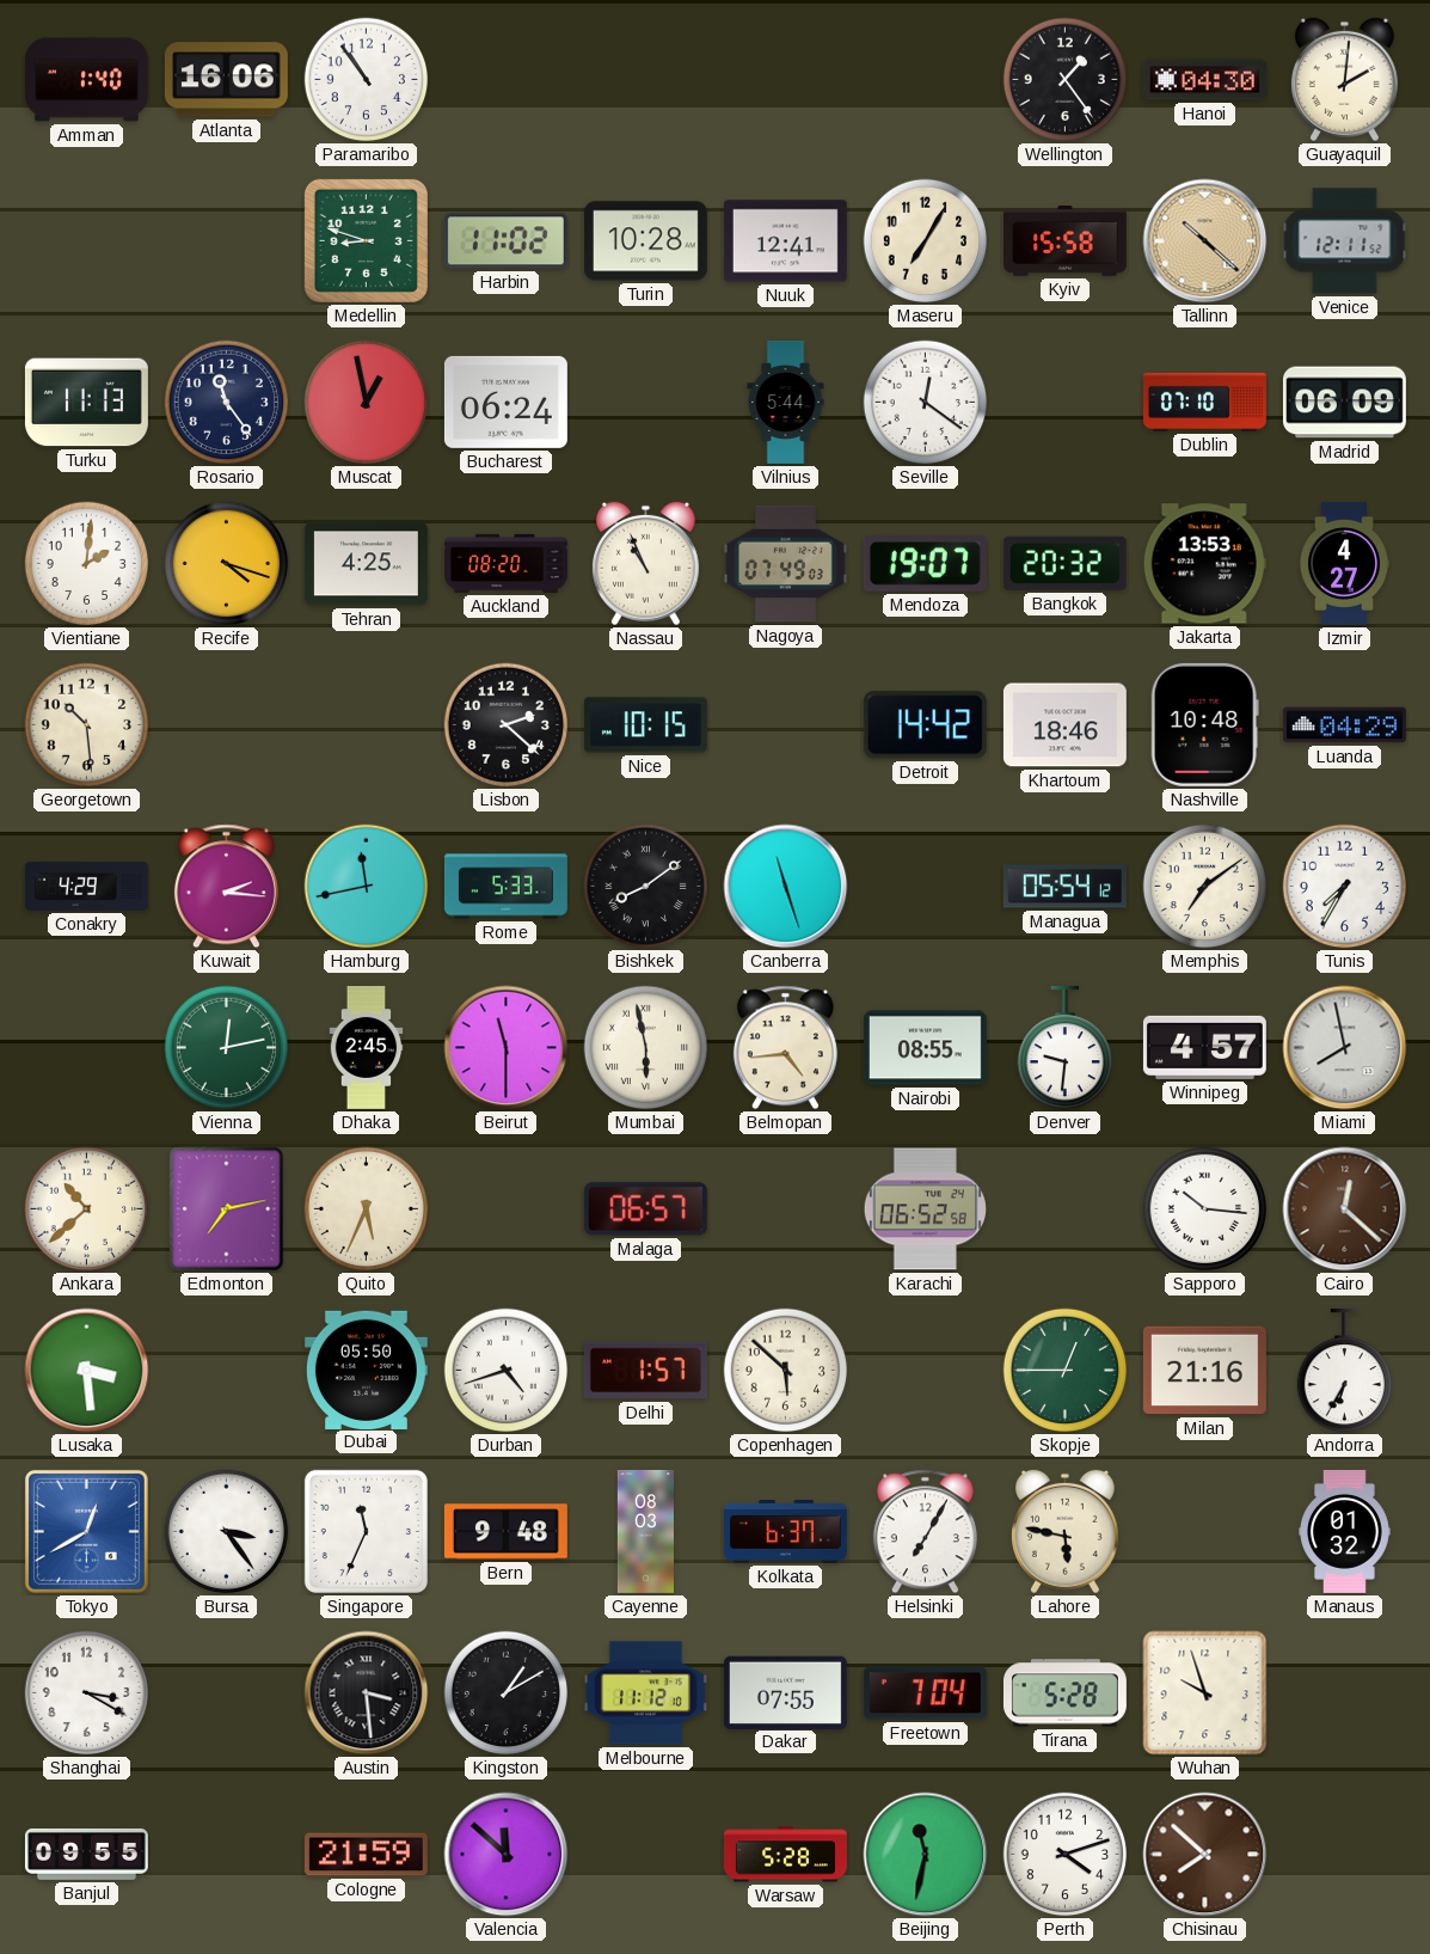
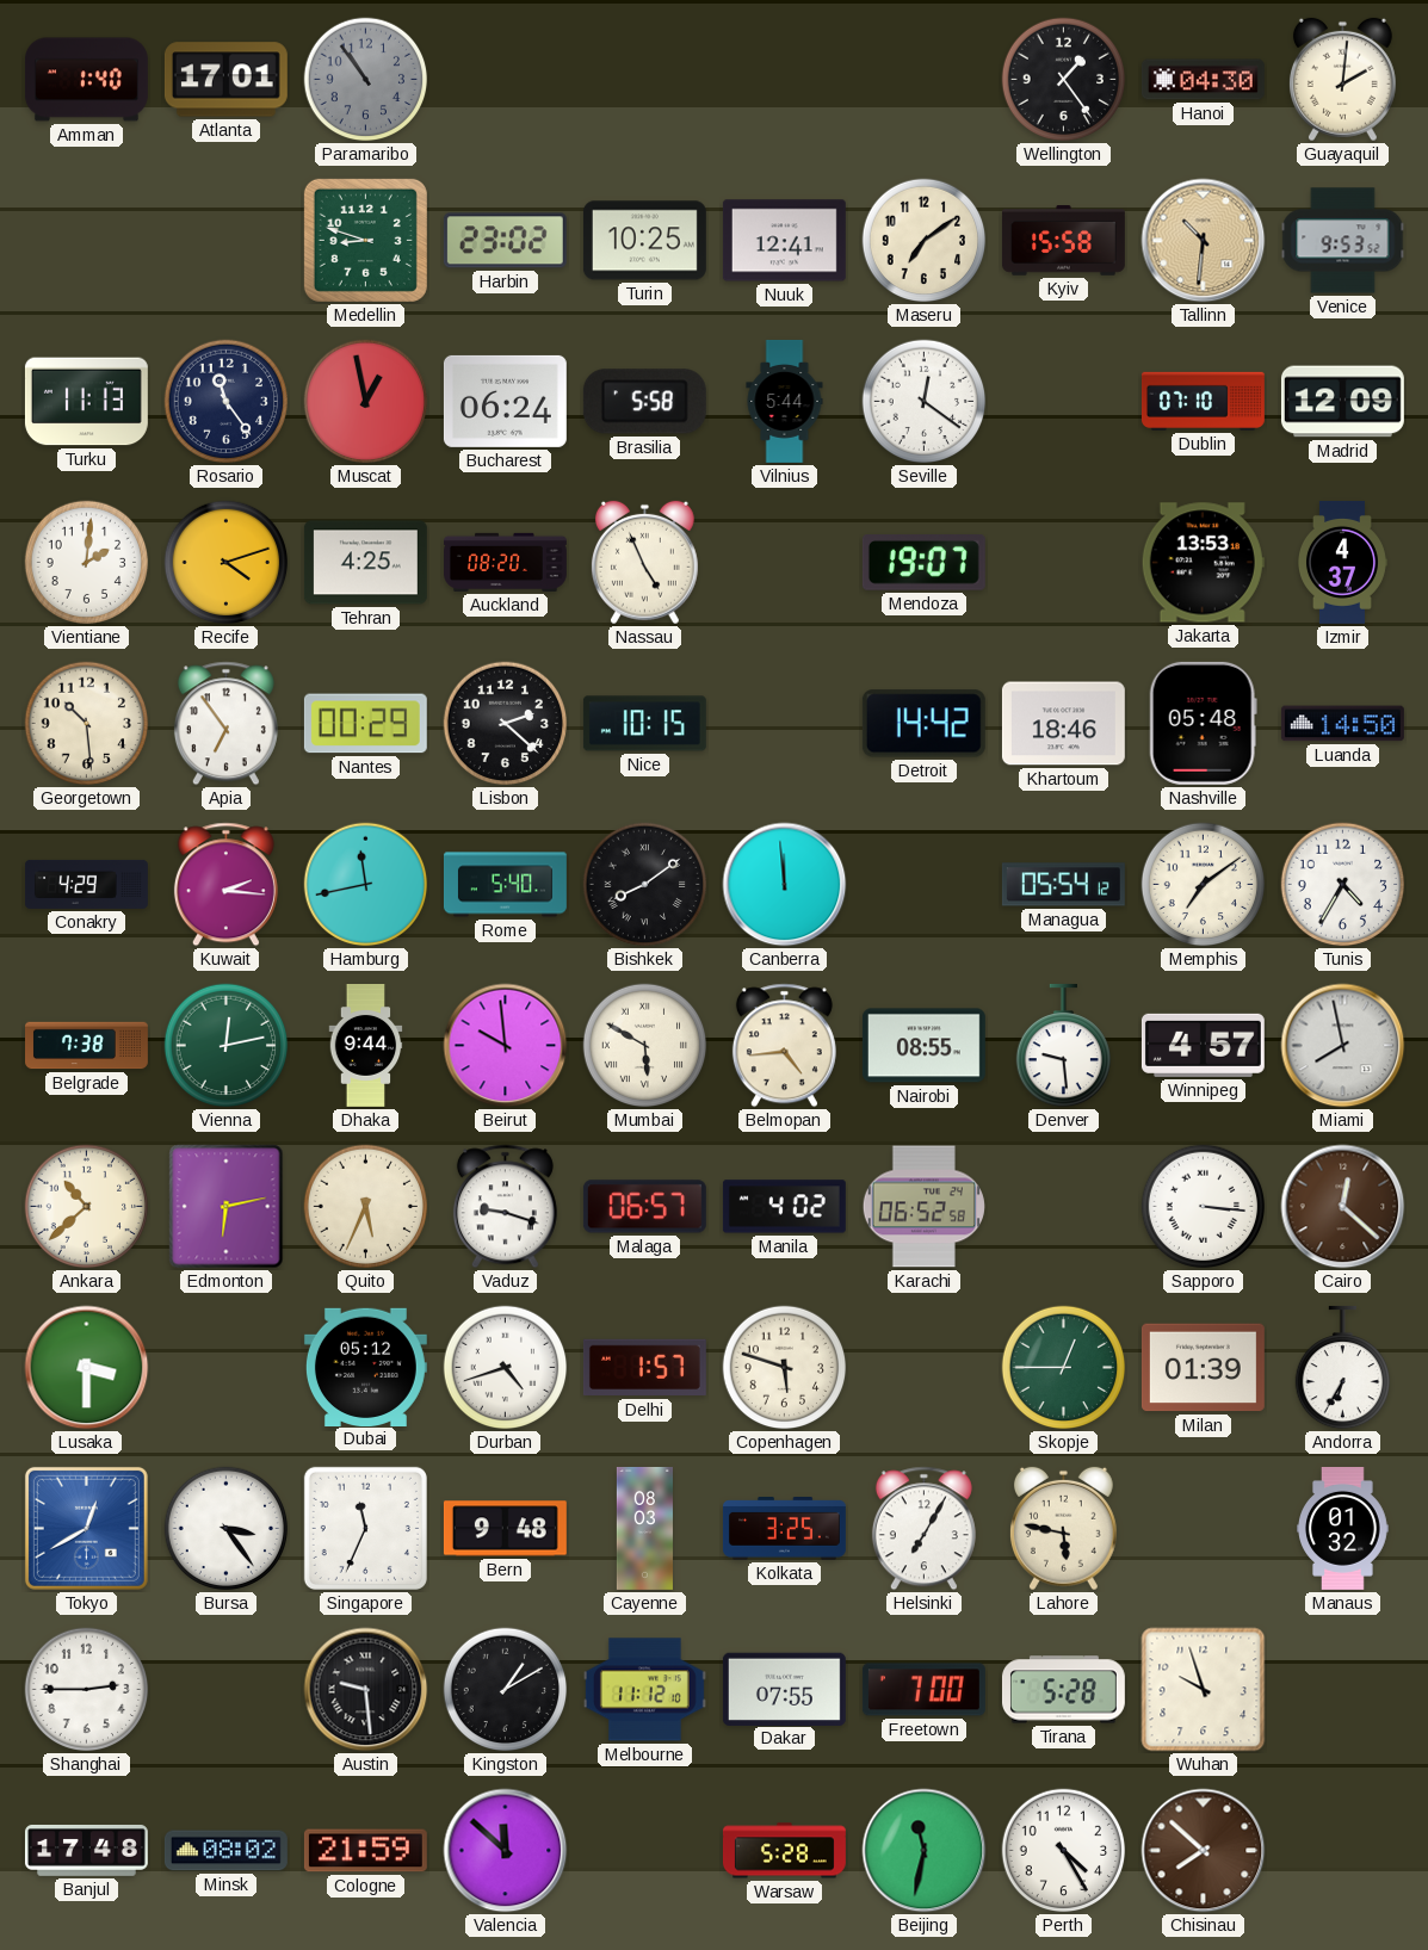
Atlanta: 16:06 -> 17:01 (225, 80)
Paramaribo dial: white -> grey (366, 80)
Harbin: 11:02 -> 23:02 (505, 241)
Turin: 10:28 -> 10:25 (644, 241)
Maseru: 7:05 -> 7:09 (925, 241)
Tallinn: 10:22 -> 10:31 (1204, 241)
Venice: 12:11 -> 9:53 (1343, 241)
Brasilia: none -> 5:58 (644, 402)
Madrid: 06:09 -> 12:09 (1342, 402)
Recife: 4:18 -> 4:12 (227, 563)
Nassau: 10:56 -> 4:56 (644, 563)
Nagoya: 07:49 -> none (785, 564)
Bangkok: 20:32 -> none (1064, 563)
Izmir: 4:27 -> 4:37 (1343, 562)
Apia: none -> 6:54 (225, 724)
Nantes: none -> 00:29 (365, 724)
Nashville: 10:48 -> 05:48 (1203, 723)
Luanda: 04:29 -> 14:50 (1342, 724)
Rome: 5:33 -> 5:40 (505, 885)
Canberra: 11:27 -> 11:59 (785, 885)
Tunis: 7:35 -> 4:35 (1343, 885)
Belgrade: none -> 7:38 (87, 1046)
Dhaka: 2:45 -> 9:44 (366, 1046)
Beirut: 11:30 -> 9:59 (506, 1046)
Mumbai: 5:58 -> 5:50 (645, 1046)
Denver: 9:31 -> 9:29 (1063, 1046)
Edmonton: 7:13 -> 6:13 (227, 1207)
Vaduz: none -> 9:18 (505, 1207)
Manila: none -> 4:02 (784, 1207)
Sapporo: 10:16 -> 3:16 (1204, 1207)
Lusaka: 3:29 -> 3:30 (87, 1368)
Dubai: 05:50 -> 05:12 (365, 1367)
Copenhagen: 5:52 -> 5:48 (785, 1368)
Milan: 21:16 -> 01:39 (1203, 1368)
Kolkata: 6:37 -> 3:25 (784, 1529)
Shanghai: 3:20 -> 2:45 (87, 1690)
Austin: 3:29 -> 9:29 (366, 1690)
Freetown: 7:04 -> 7:00 (923, 1690)
Banjul: 09:55 -> 17:48 (86, 1850)
Minsk: none -> 08:02 (225, 1851)
Perth: 4:12 -> 4:25 (1064, 1851)
